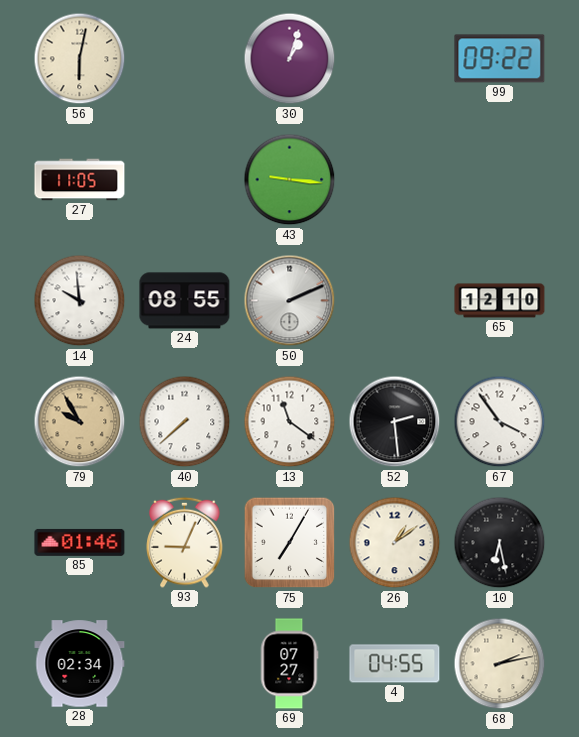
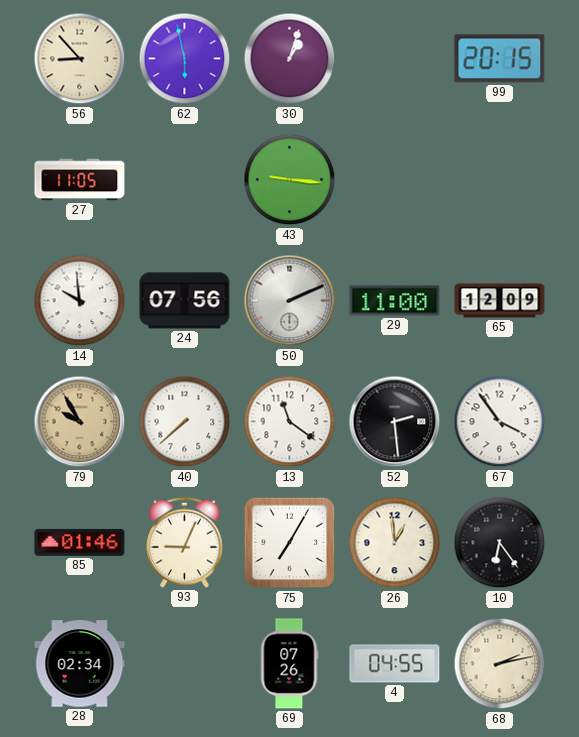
56: 6:02 -> 8:53 (80, 59)
62: none -> 5:58 (185, 59)
99: 09:22 -> 20:15 (500, 59)
24: 08:55 -> 07:56 (185, 301)
29: none -> 11:00 (395, 301)
65: 12:10 -> 12:09 (500, 301)
26: 1:09 -> 12:59 (395, 543)
10: 6:28 -> 6:24 (500, 543)
69: 07:27 -> 07:26 (289, 664)
